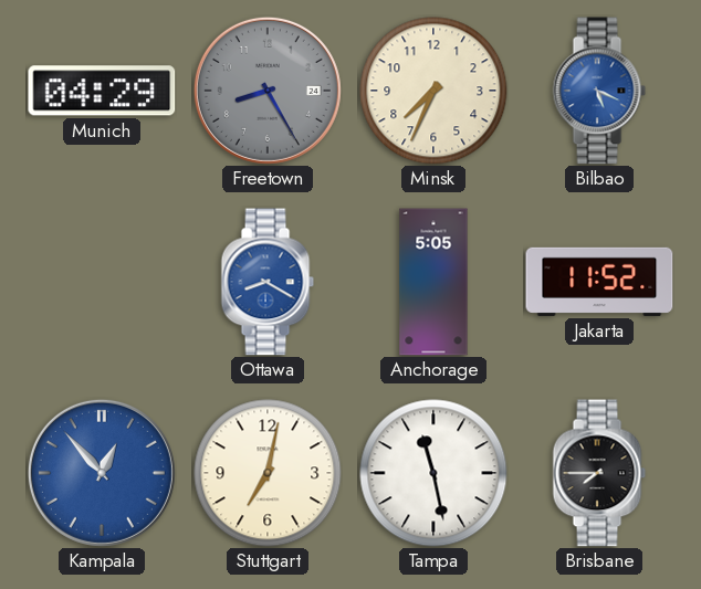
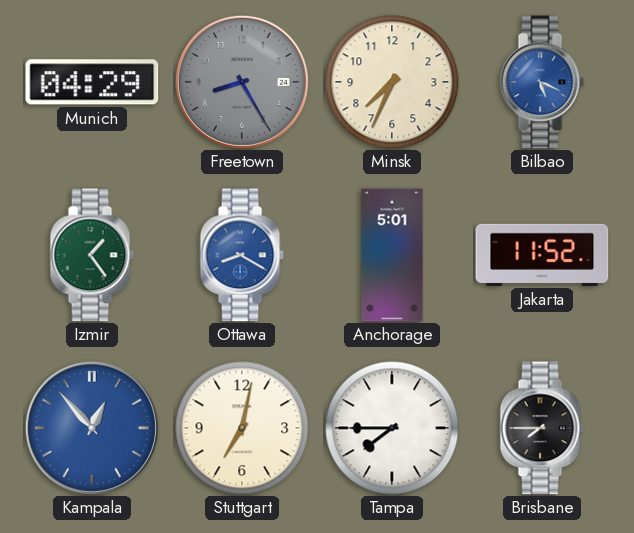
Izmir: none -> 1:24 (92, 255)
Anchorage: 5:05 -> 5:01 (392, 255)
Tampa: 11:28 -> 7:45 (392, 428)
